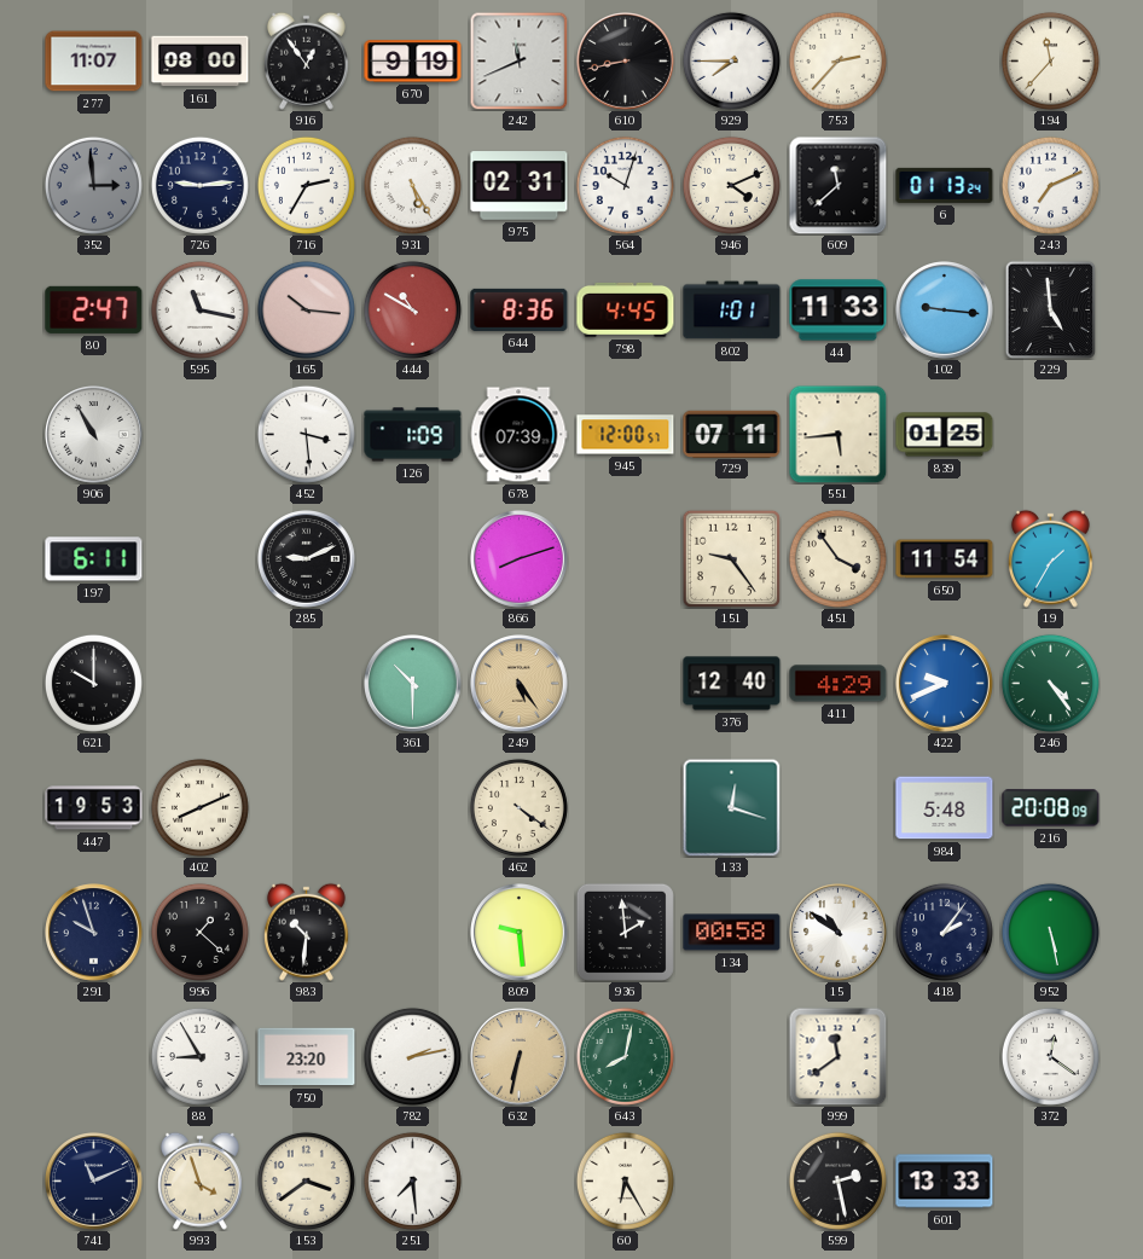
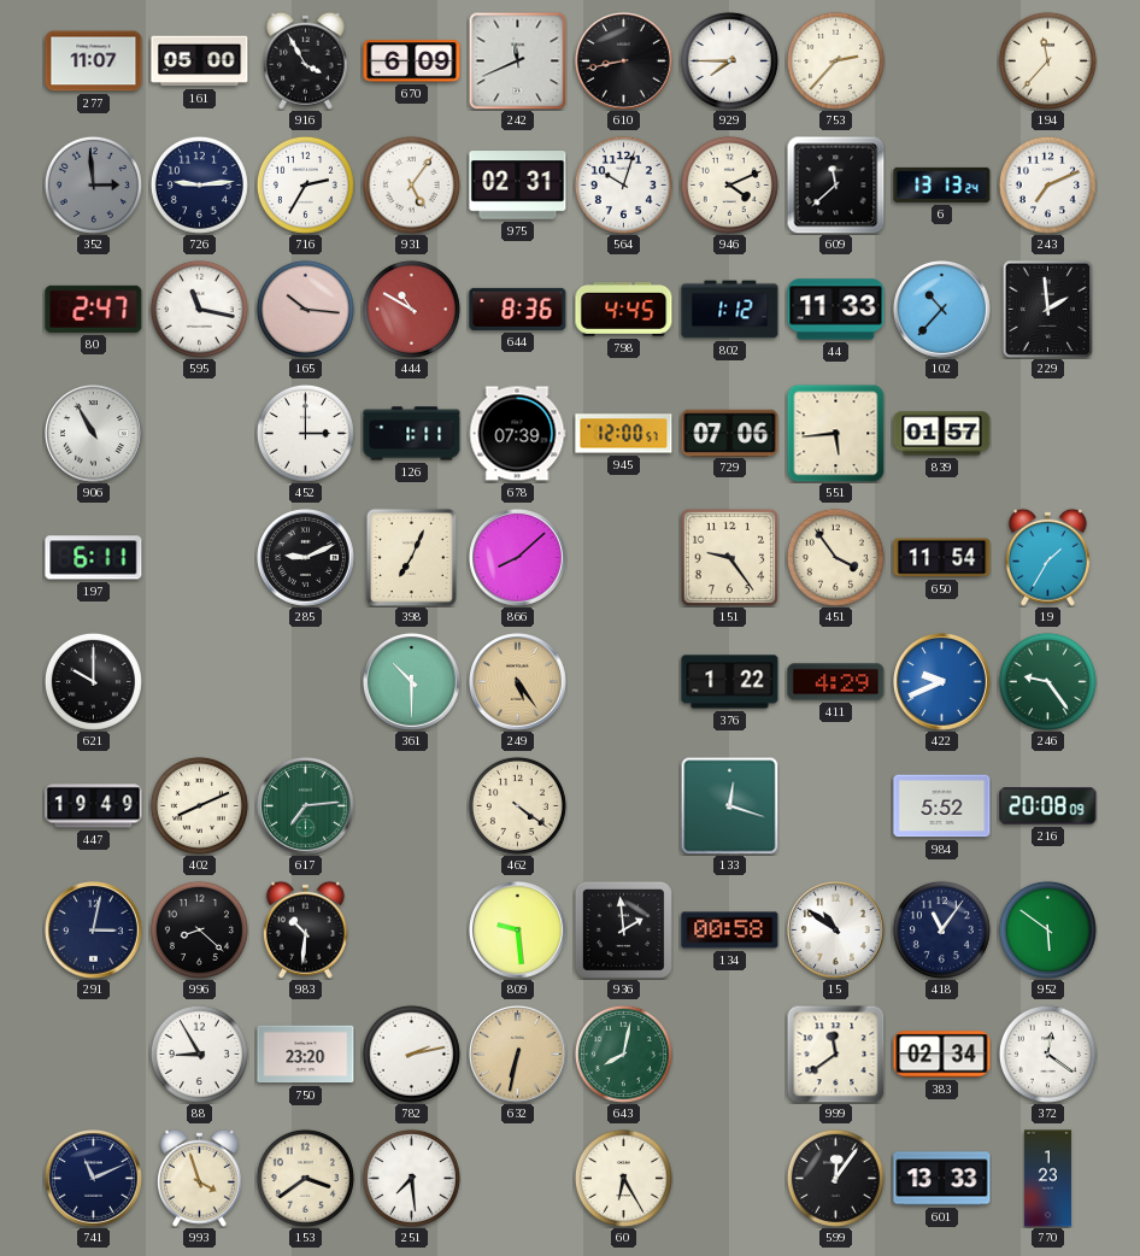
161: 08:00 -> 05:00 (200, 61)
916: 12:54 -> 3:55 (305, 60)
670: 9:19 -> 6:09 (412, 61)
931: 5:25 -> 5:06 (411, 184)
6: 01:13 -> 13:13 (942, 184)
802: 1:01 -> 1:12 (730, 310)
102: 9:16 -> 10:37 (942, 310)
229: 4:59 -> 1:59 (1048, 309)
452: 3:29 -> 3:00 (305, 433)
126: 1:09 -> 1:11 (412, 434)
729: 07:11 -> 07:06 (730, 433)
839: 01:25 -> 01:57 (942, 434)
398: none -> 7:04 (411, 557)
866: 8:12 -> 8:08 (518, 558)
376: 12:40 -> 1:22 (730, 682)
246: 4:24 -> 9:24 (1047, 681)
447: 19:53 -> 19:49 (94, 806)
617: none -> 7:14 (306, 806)
984: 5:48 -> 5:52 (942, 806)
291: 9:57 -> 3:02 (94, 931)
996: 1:22 -> 8:22 (199, 929)
418: 2:06 -> 11:06 (941, 929)
952: 5:28 -> 5:51 (1047, 929)
383: none -> 02:34 (942, 1055)
599: 2:28 -> 12:06 (835, 1178)
770: none -> 1:23 (1047, 1179)
